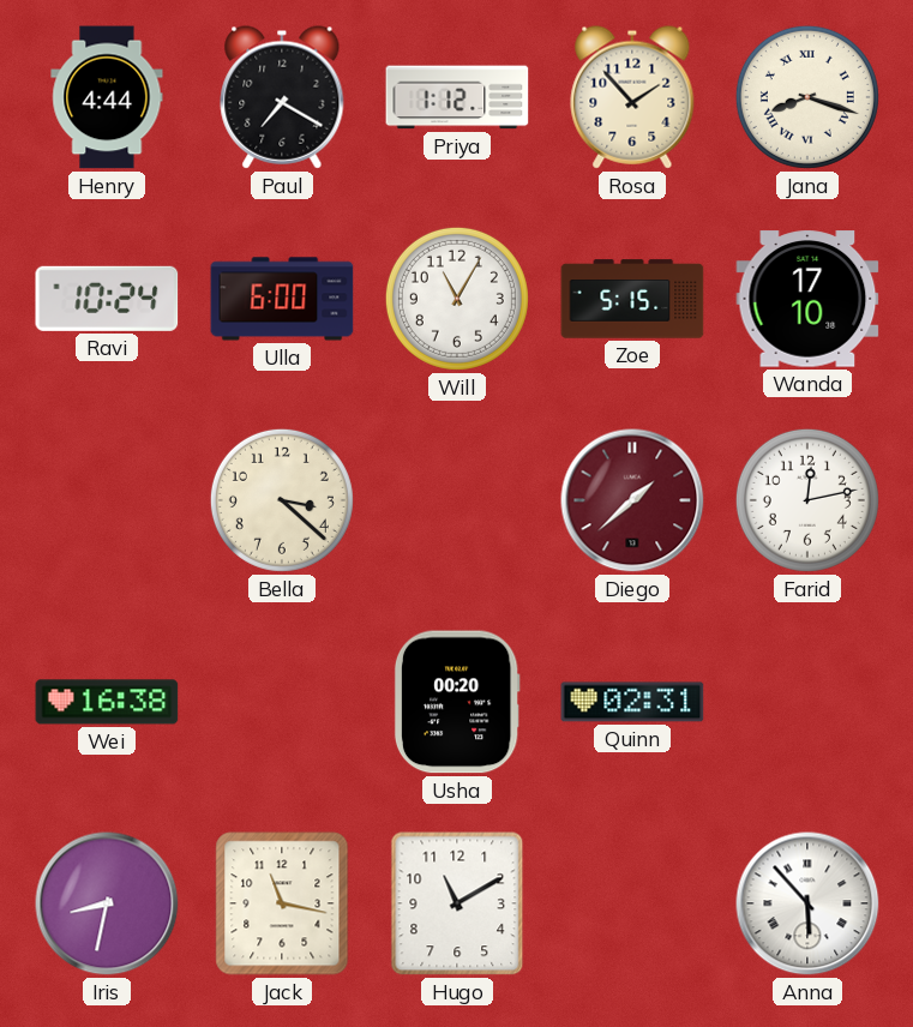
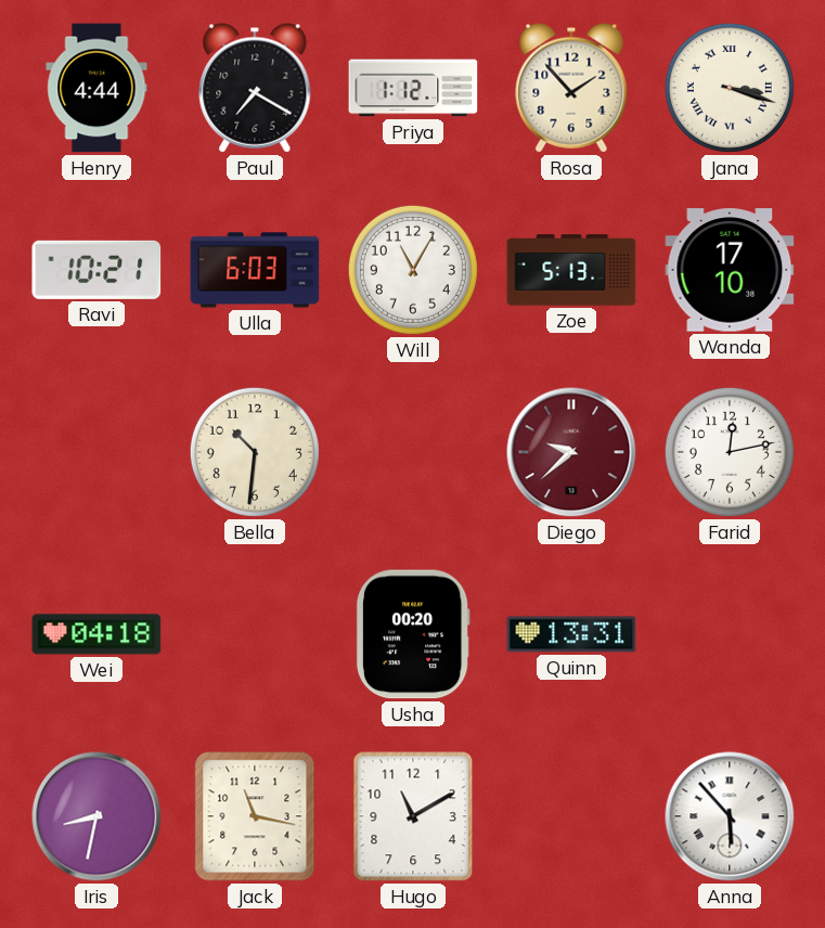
Jana: 8:18 -> 3:18 (730, 88)
Ravi: 10:24 -> 10:21 (96, 270)
Ulla: 6:00 -> 6:03 (255, 270)
Zoe: 5:15 -> 5:13 (571, 270)
Bella: 3:22 -> 10:31 (255, 452)
Diego: 1:38 -> 9:38 (571, 452)
Wei: 16:38 -> 04:18 (96, 634)
Quinn: 02:31 -> 13:31 (571, 634)
